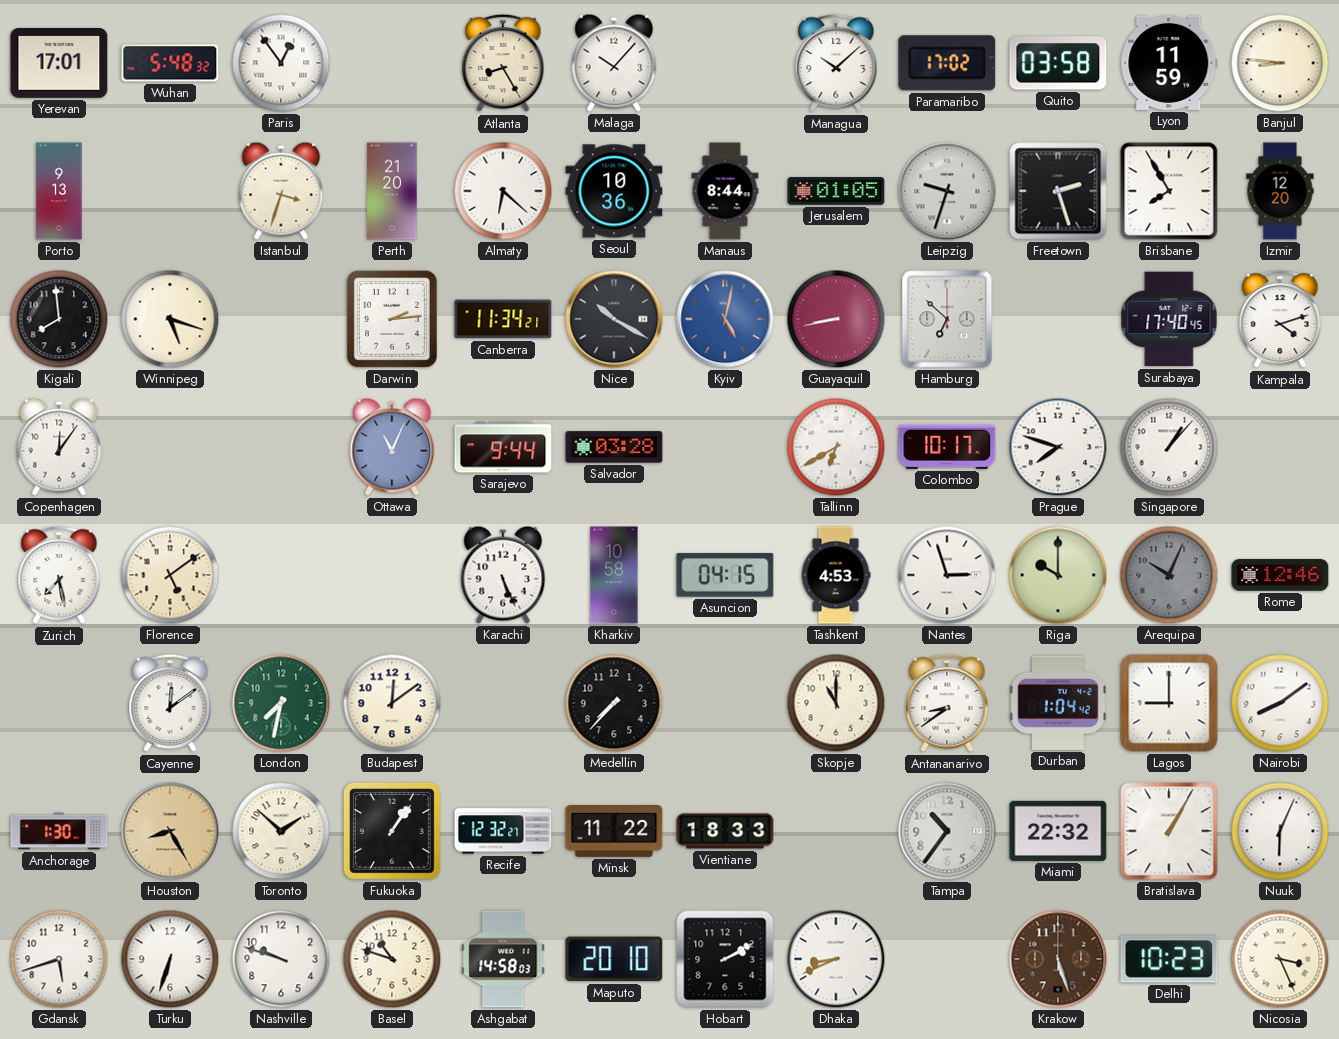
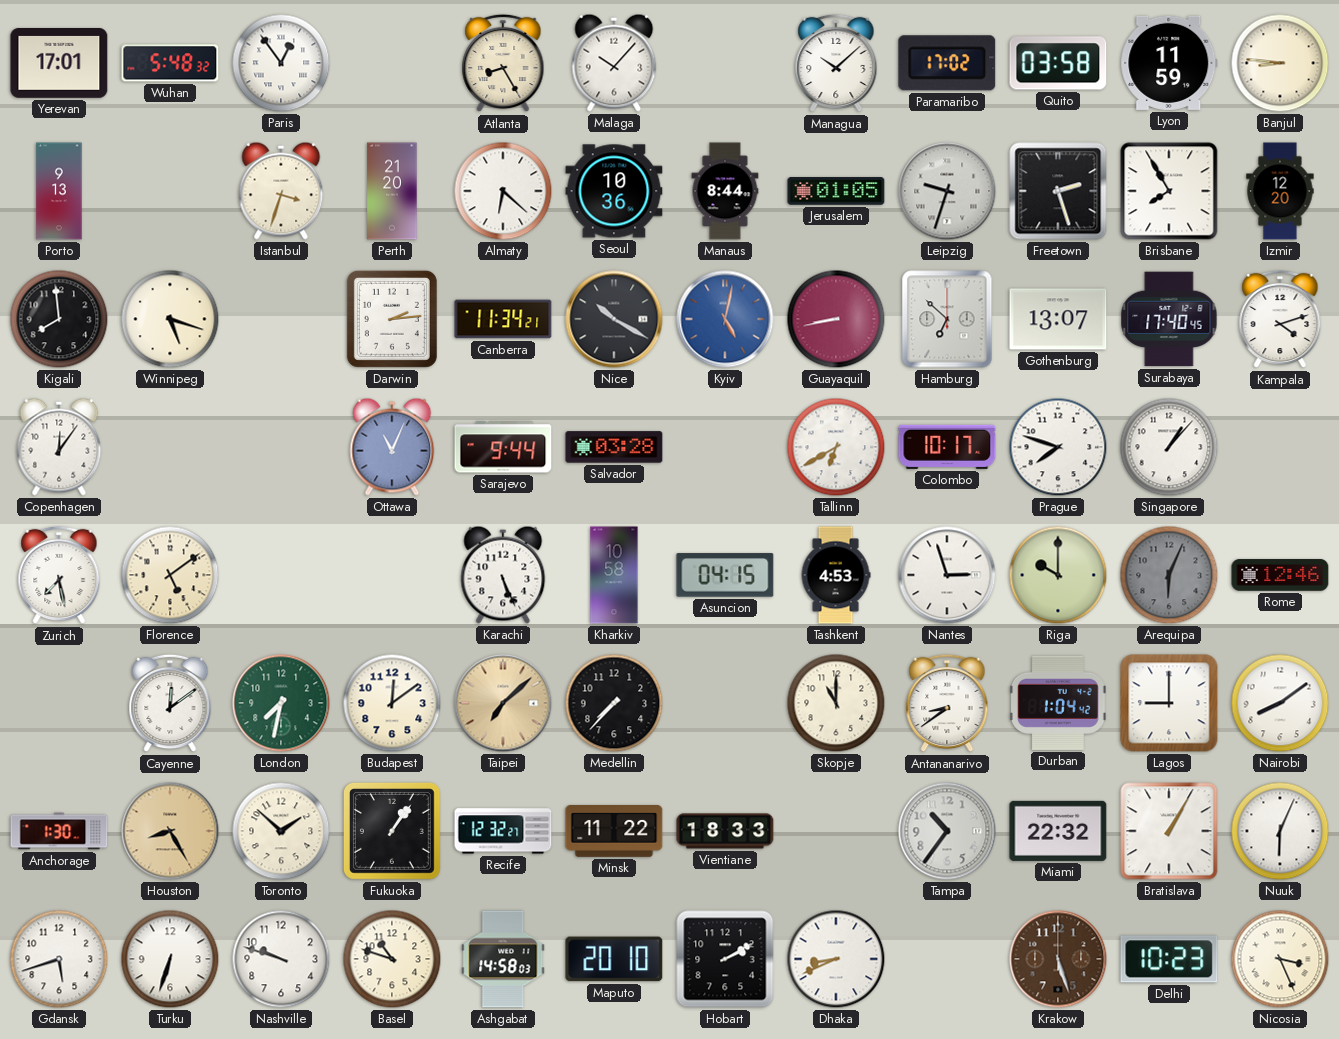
Gothenburg: none -> 13:07 (1058, 319)
Arequipa: 10:04 -> 6:04 (1169, 575)
Taipei: none -> 7:08 (503, 703)
